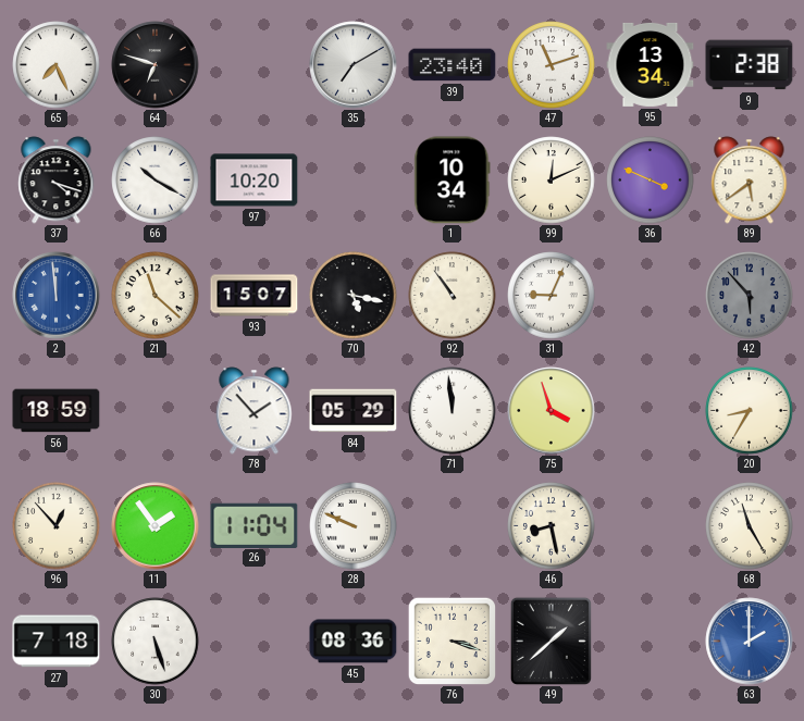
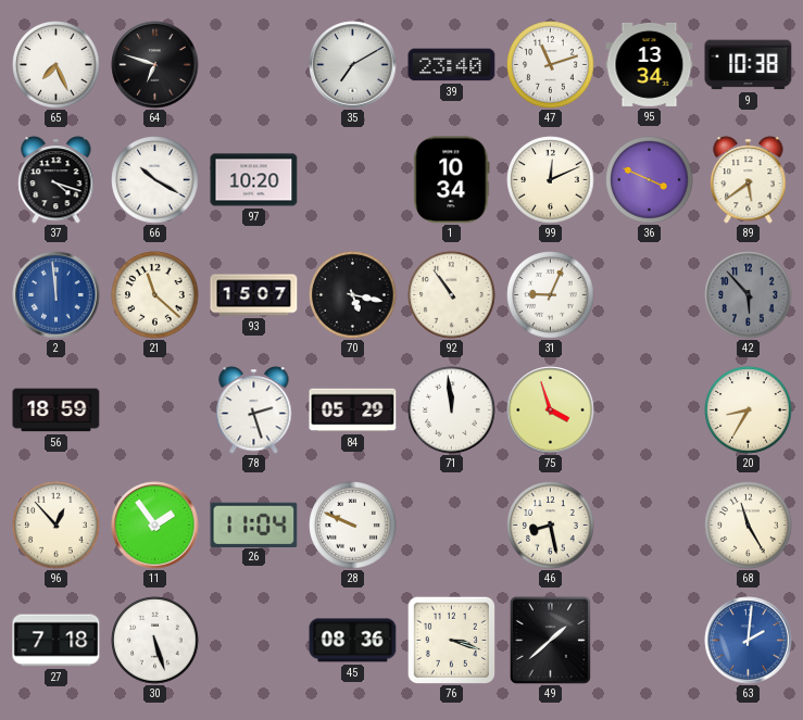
9: 2:38 -> 10:38 (749, 65)
78: 1:53 -> 2:27 (254, 410)
63: 2:00 -> 2:01 (749, 641)
